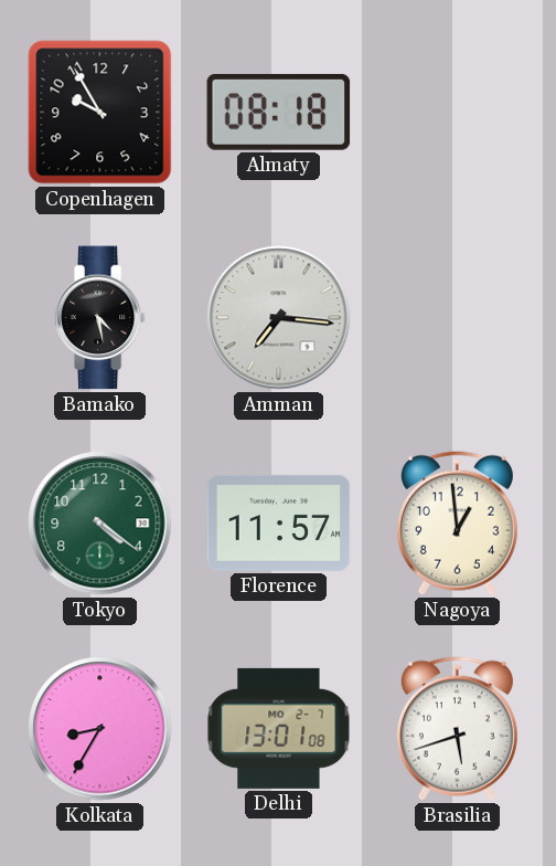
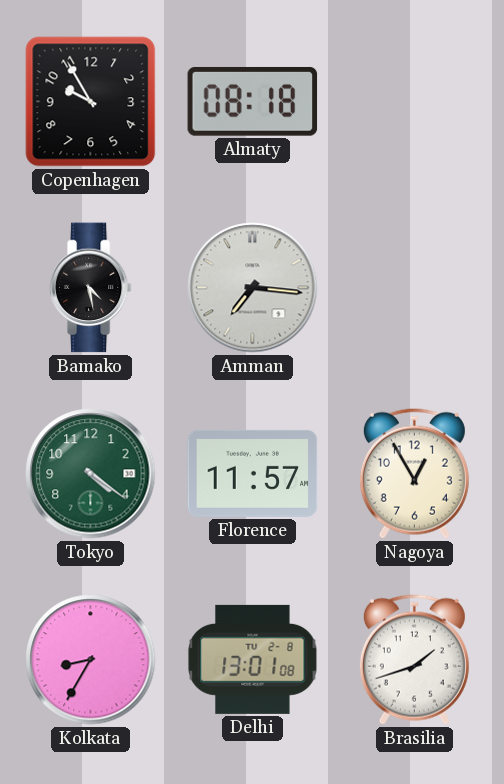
Nagoya: 12:59 -> 12:55 (414, 473)
Delhi date: MO 2-7 -> TU 2-8 (253, 659)
Brasilia: 5:42 -> 1:42 (414, 659)
